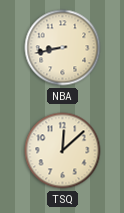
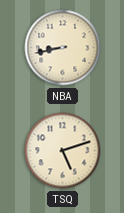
TSQ: 12:08 -> 5:12 (63, 151)
